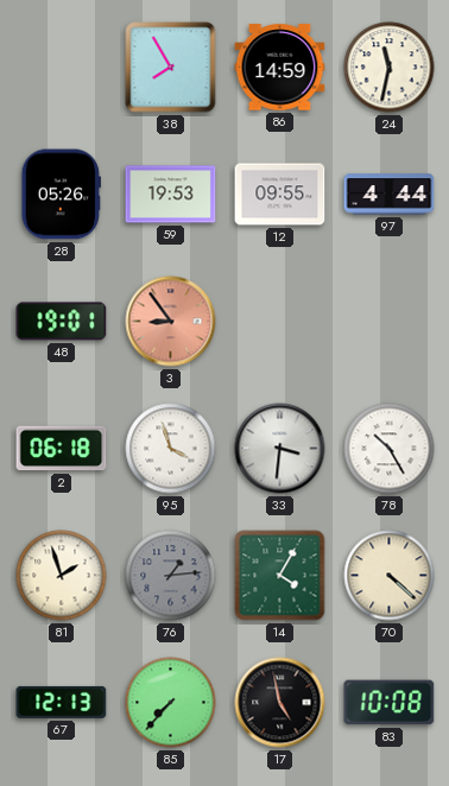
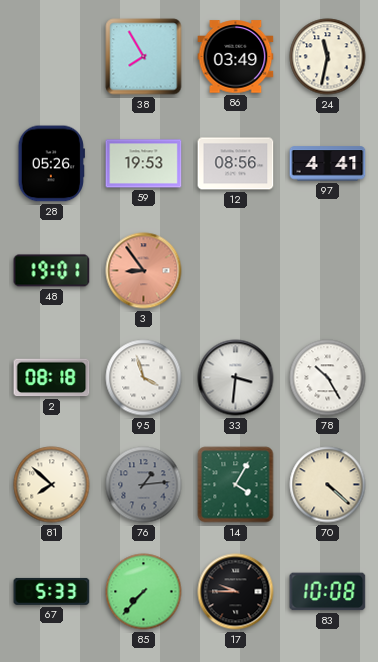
86: 14:59 -> 03:49 (236, 57)
12: 09:55 -> 08:56 (236, 164)
97: 4:44 -> 4:41 (328, 164)
2: 06:18 -> 08:18 (52, 378)
81: 1:57 -> 7:52 (52, 485)
67: 12:13 -> 5:33 (52, 591)
17: 4:58 -> 9:45 (236, 592)
